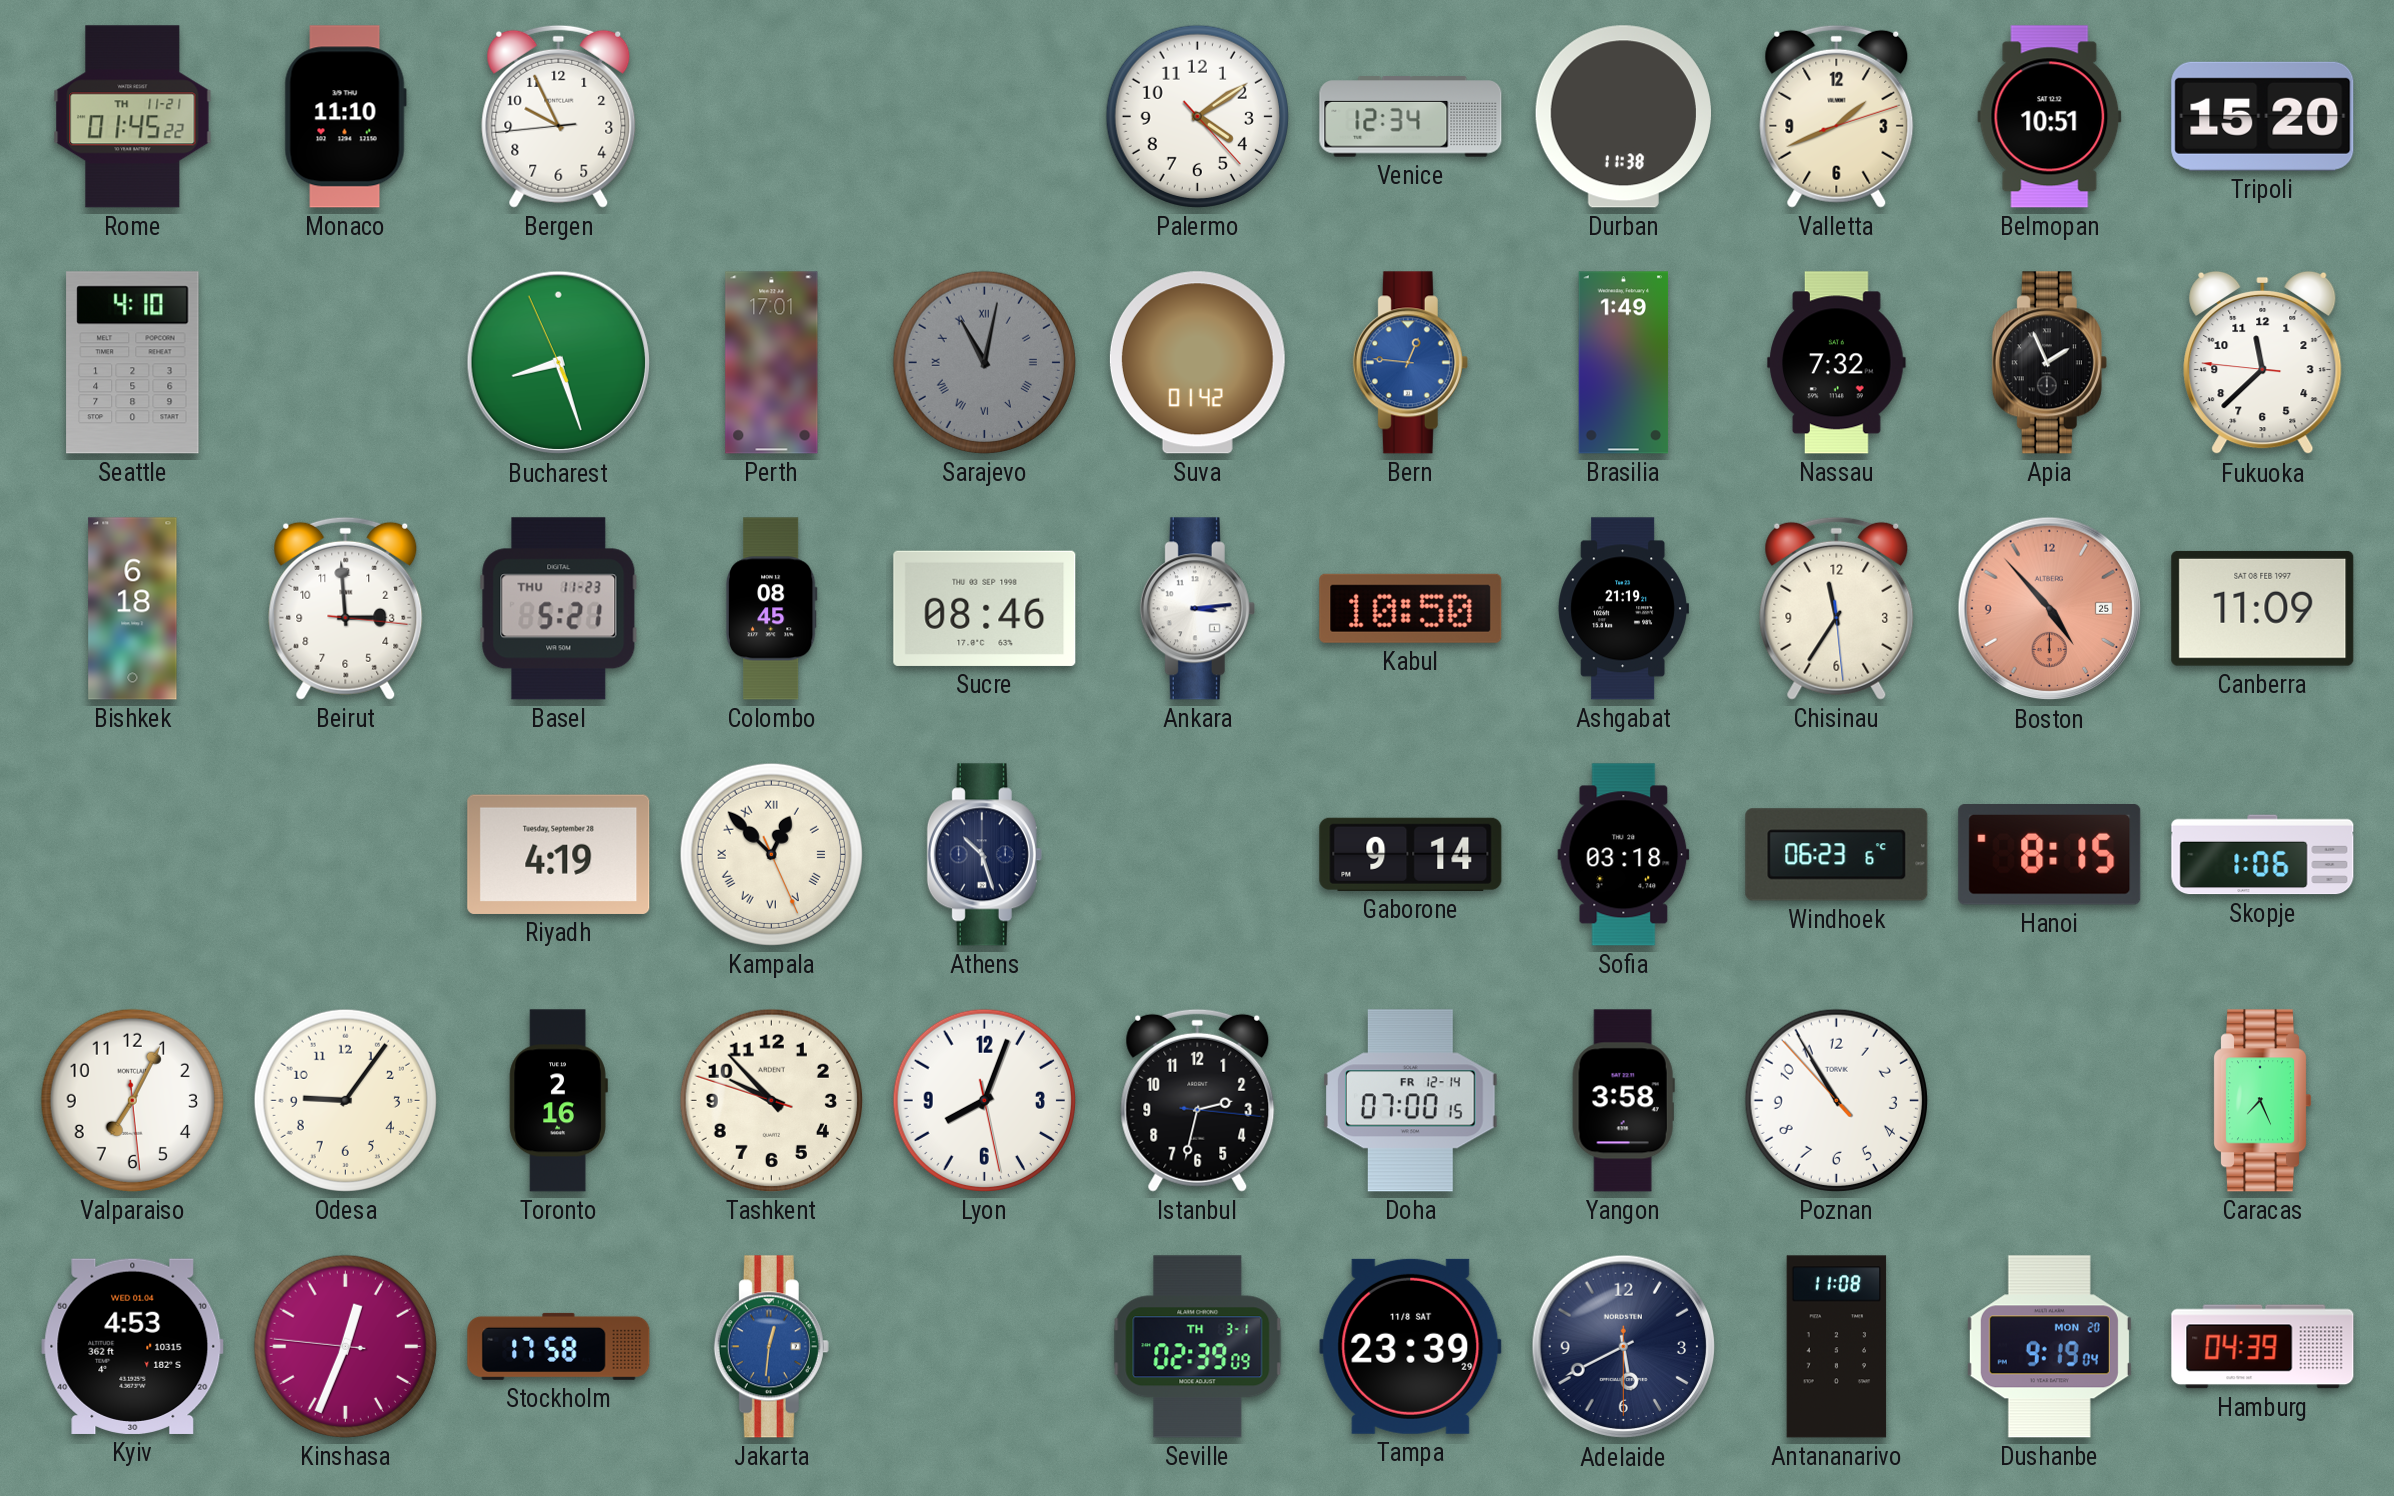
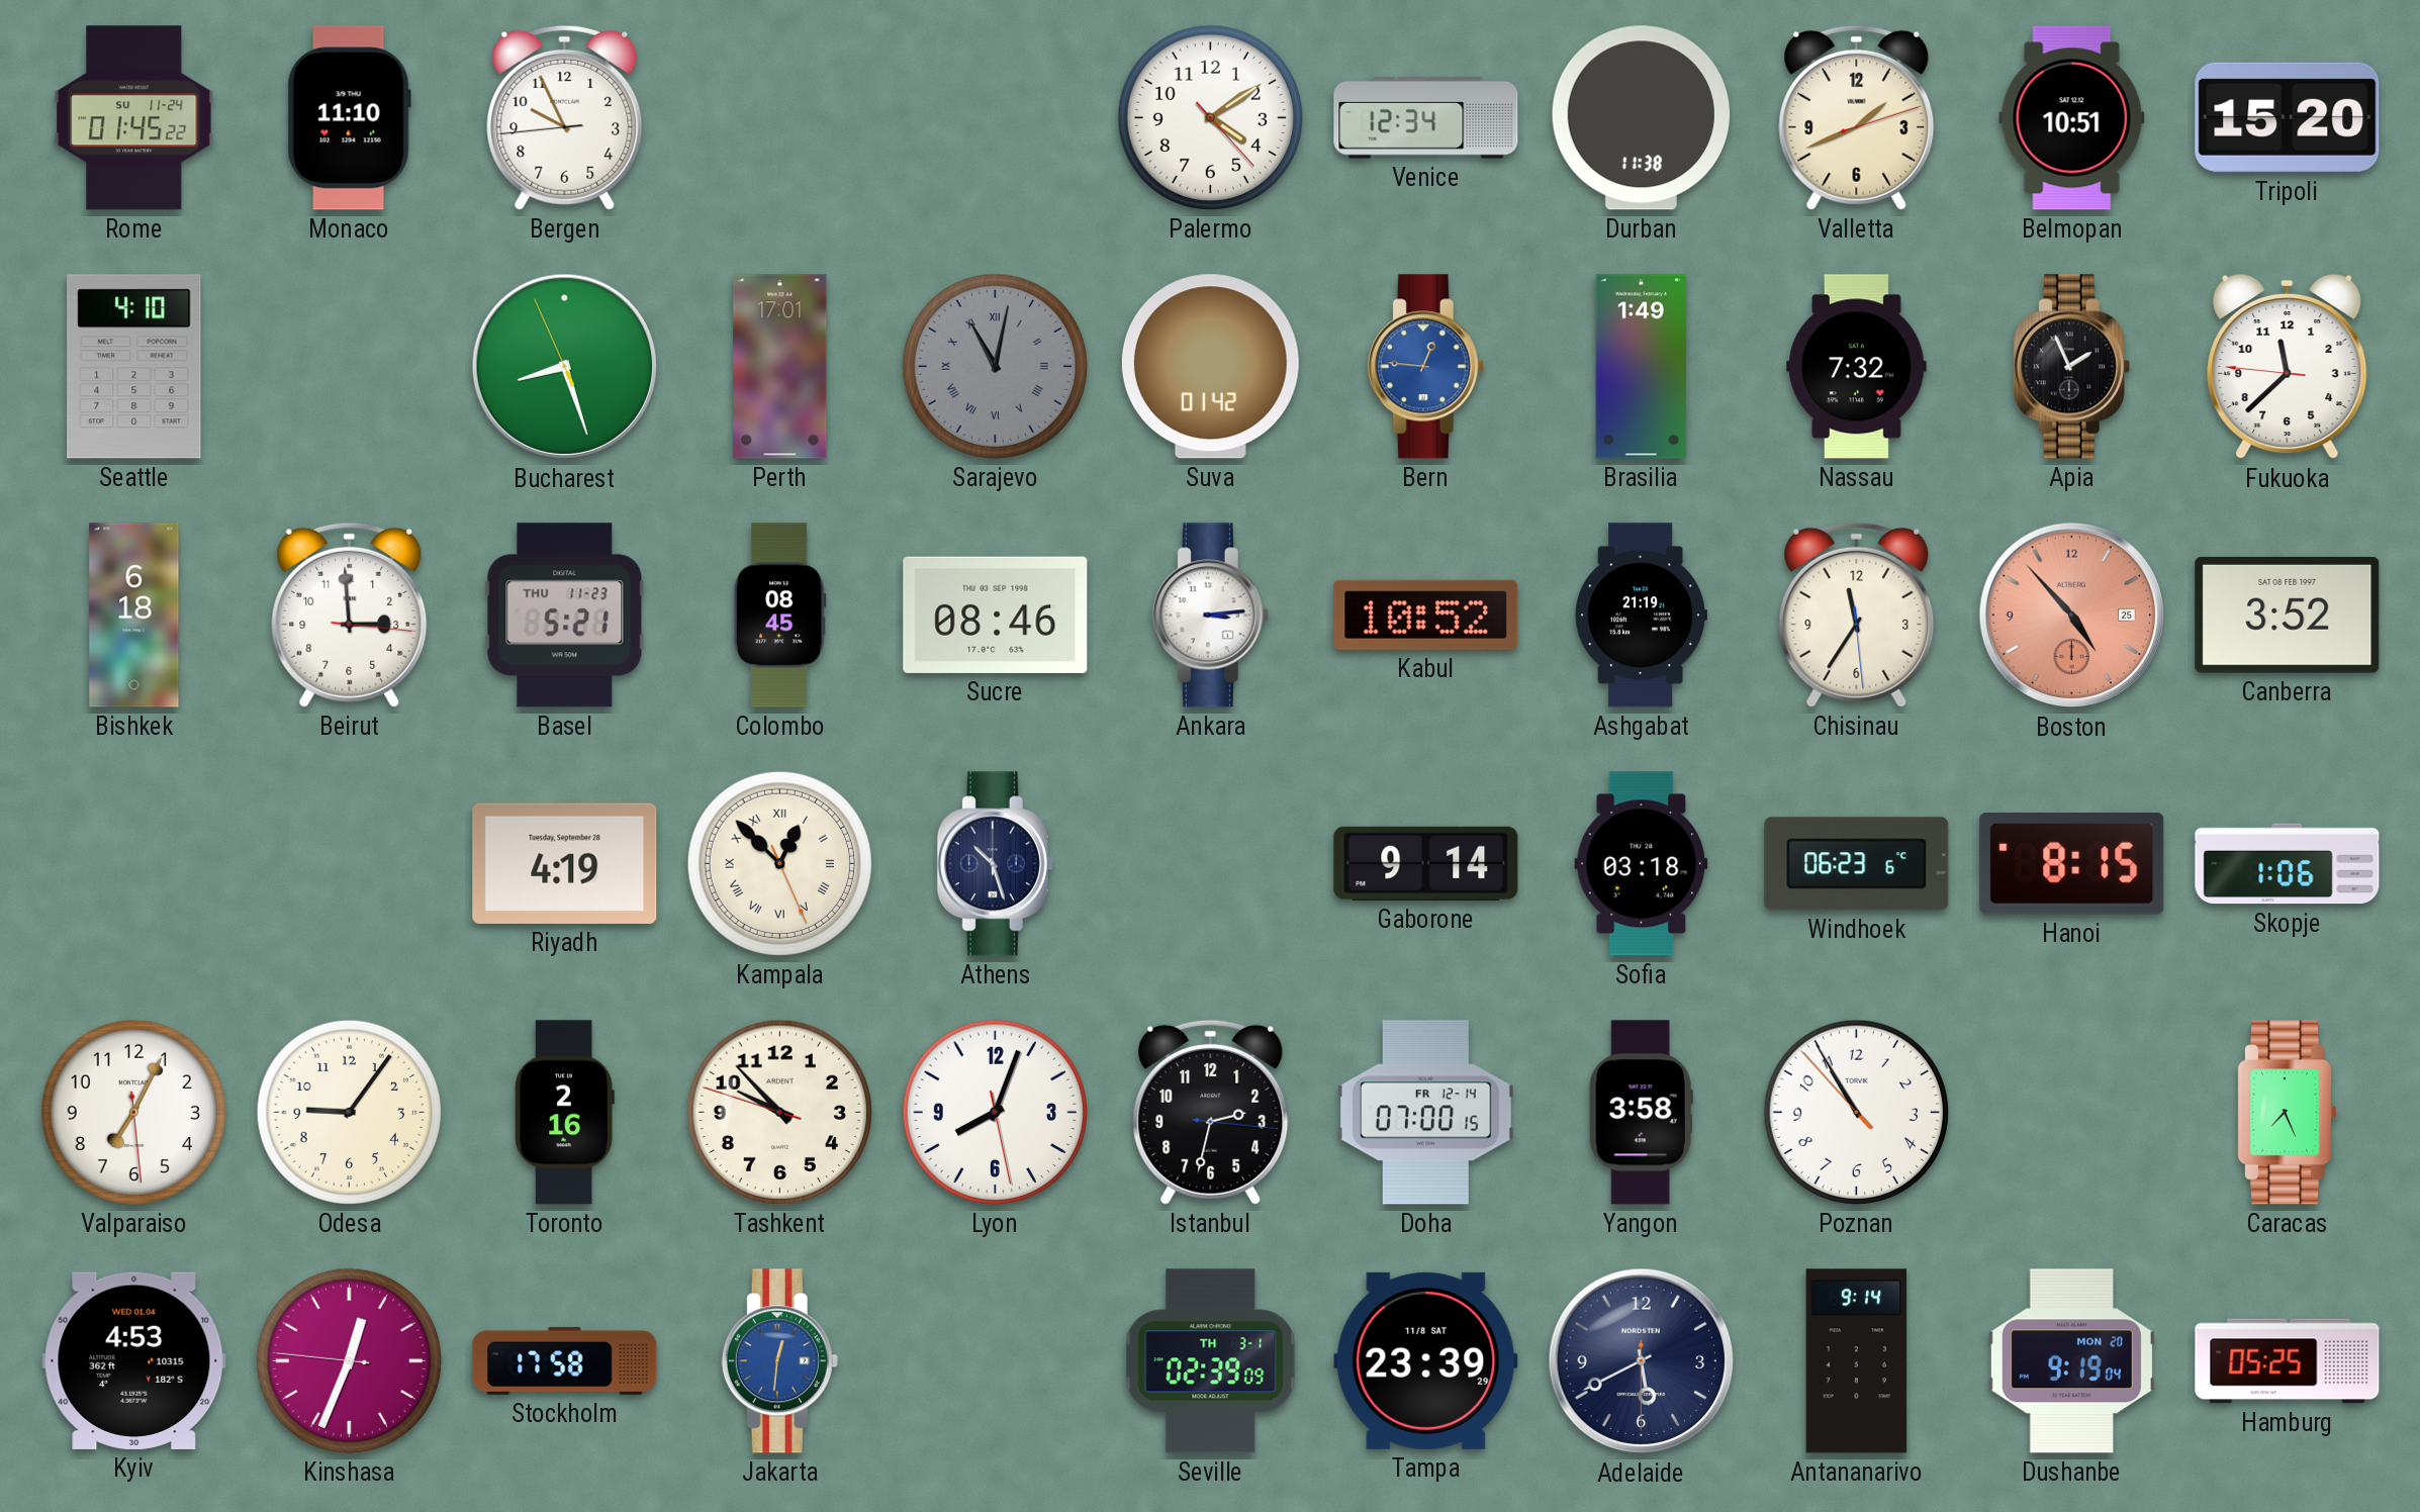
Rome date: TH 11-21 -> SU 11-24 (134, 118)
Kabul: 10:50 -> 10:52 (1426, 615)
Canberra: 11:09 -> 3:52 (2288, 615)
Antananarivo: 11:08 -> 9:14 (1857, 1361)
Hamburg: 04:39 -> 05:25 (2288, 1361)
